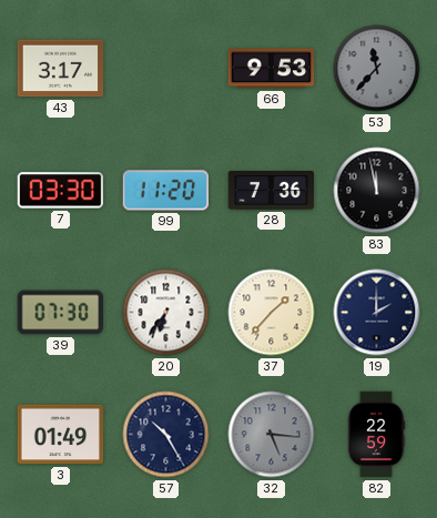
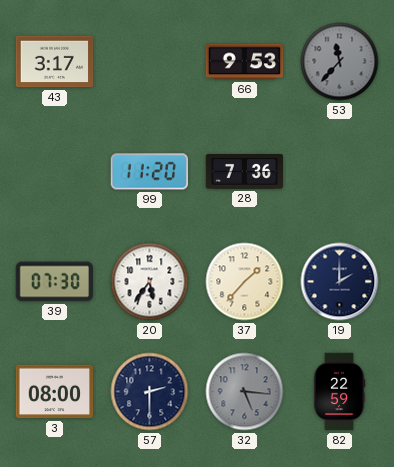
7: 03:30 -> none (60, 191)
83: 11:58 -> none (377, 191)
20: 6:36 -> 5:36 (150, 282)
3: 01:49 -> 08:00 (55, 392)
57: 10:25 -> 2:30 (150, 392)
